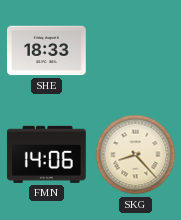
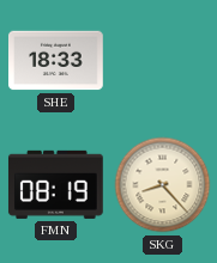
FMN: 14:06 -> 08:19 (55, 184)
